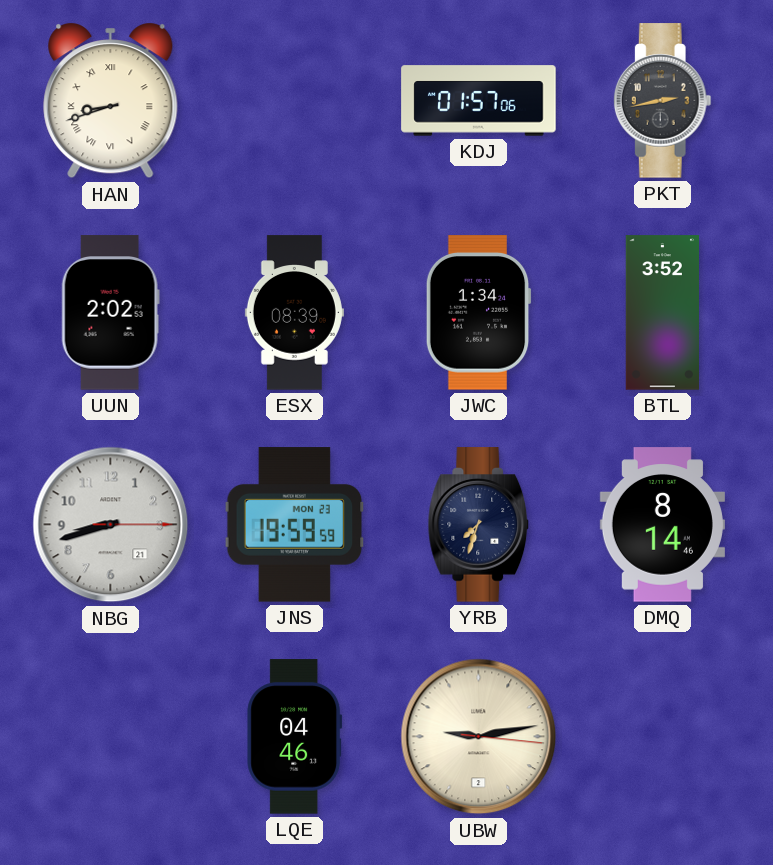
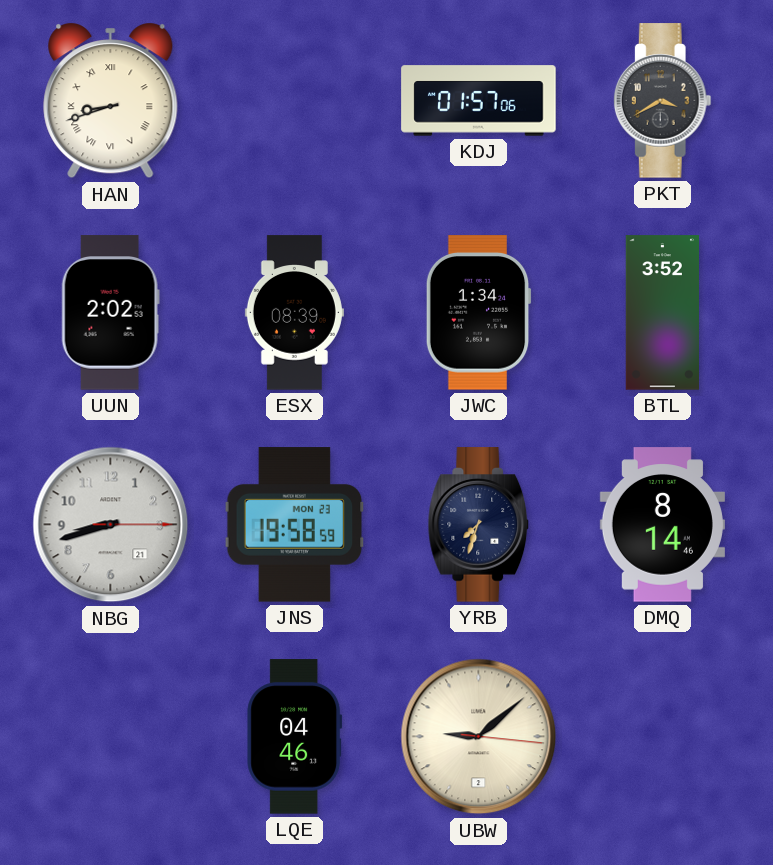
PKT: 2:43 -> 3:40 (662, 101)
JNS: 19:59 -> 19:58 (295, 525)
UBW: 9:13 -> 9:08 (479, 737)
